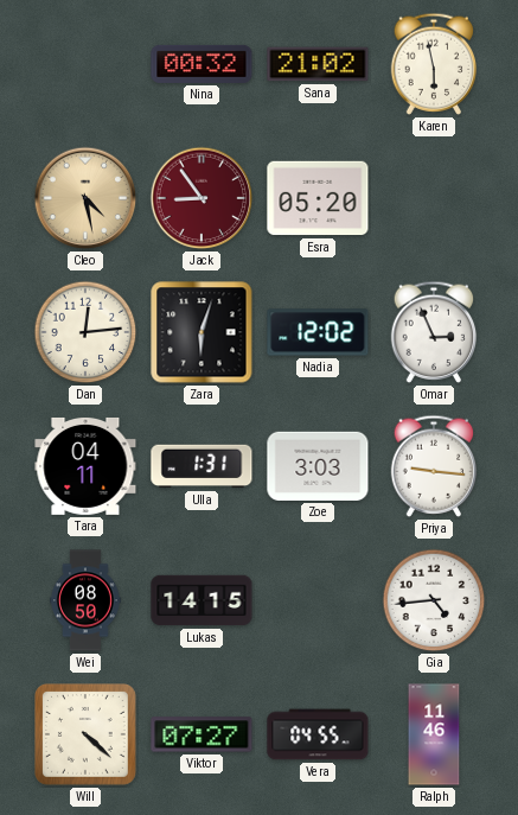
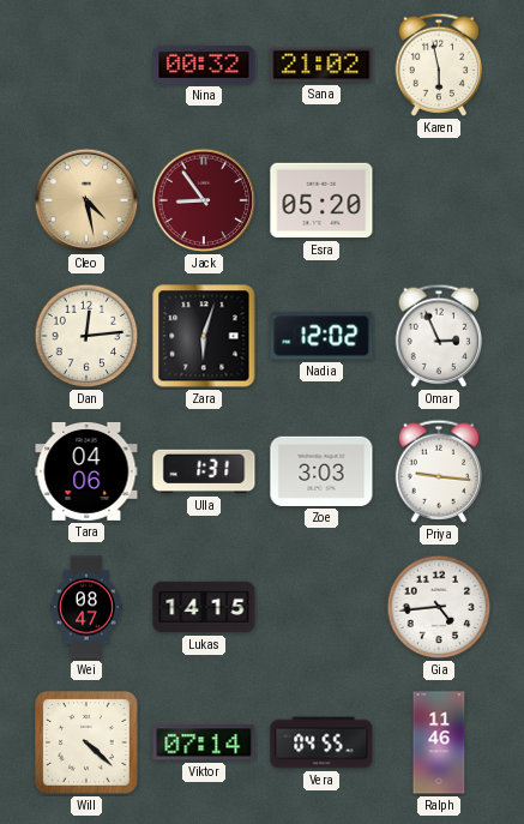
Tara: 04:11 -> 04:06 (86, 471)
Wei: 08:50 -> 08:47 (88, 607)
Viktor: 07:27 -> 07:14 (204, 742)
